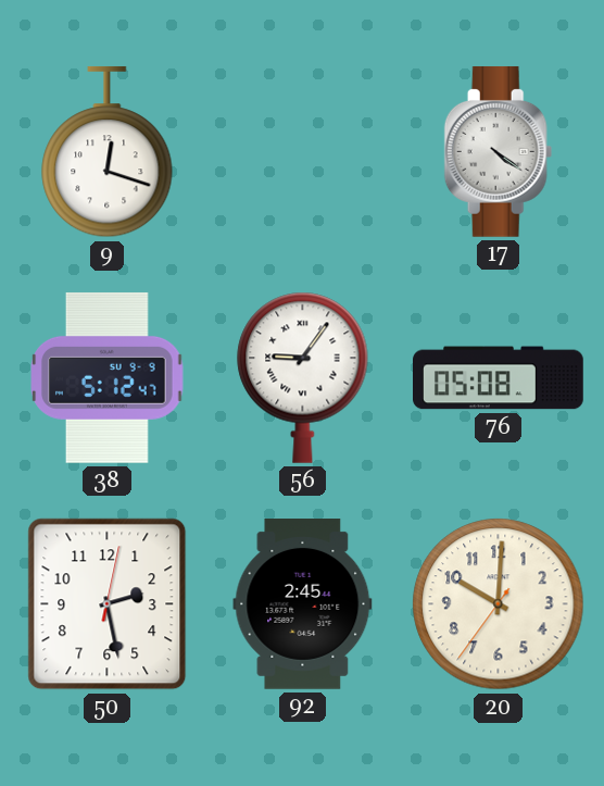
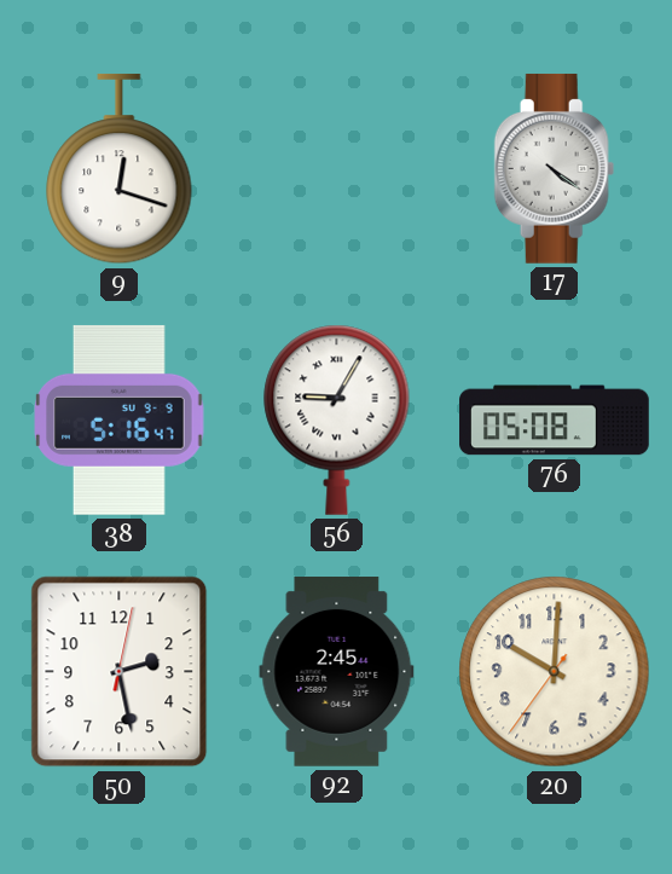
38: 5:12 -> 5:16 (120, 419)
56: 9:06 -> 9:05 (337, 419)
